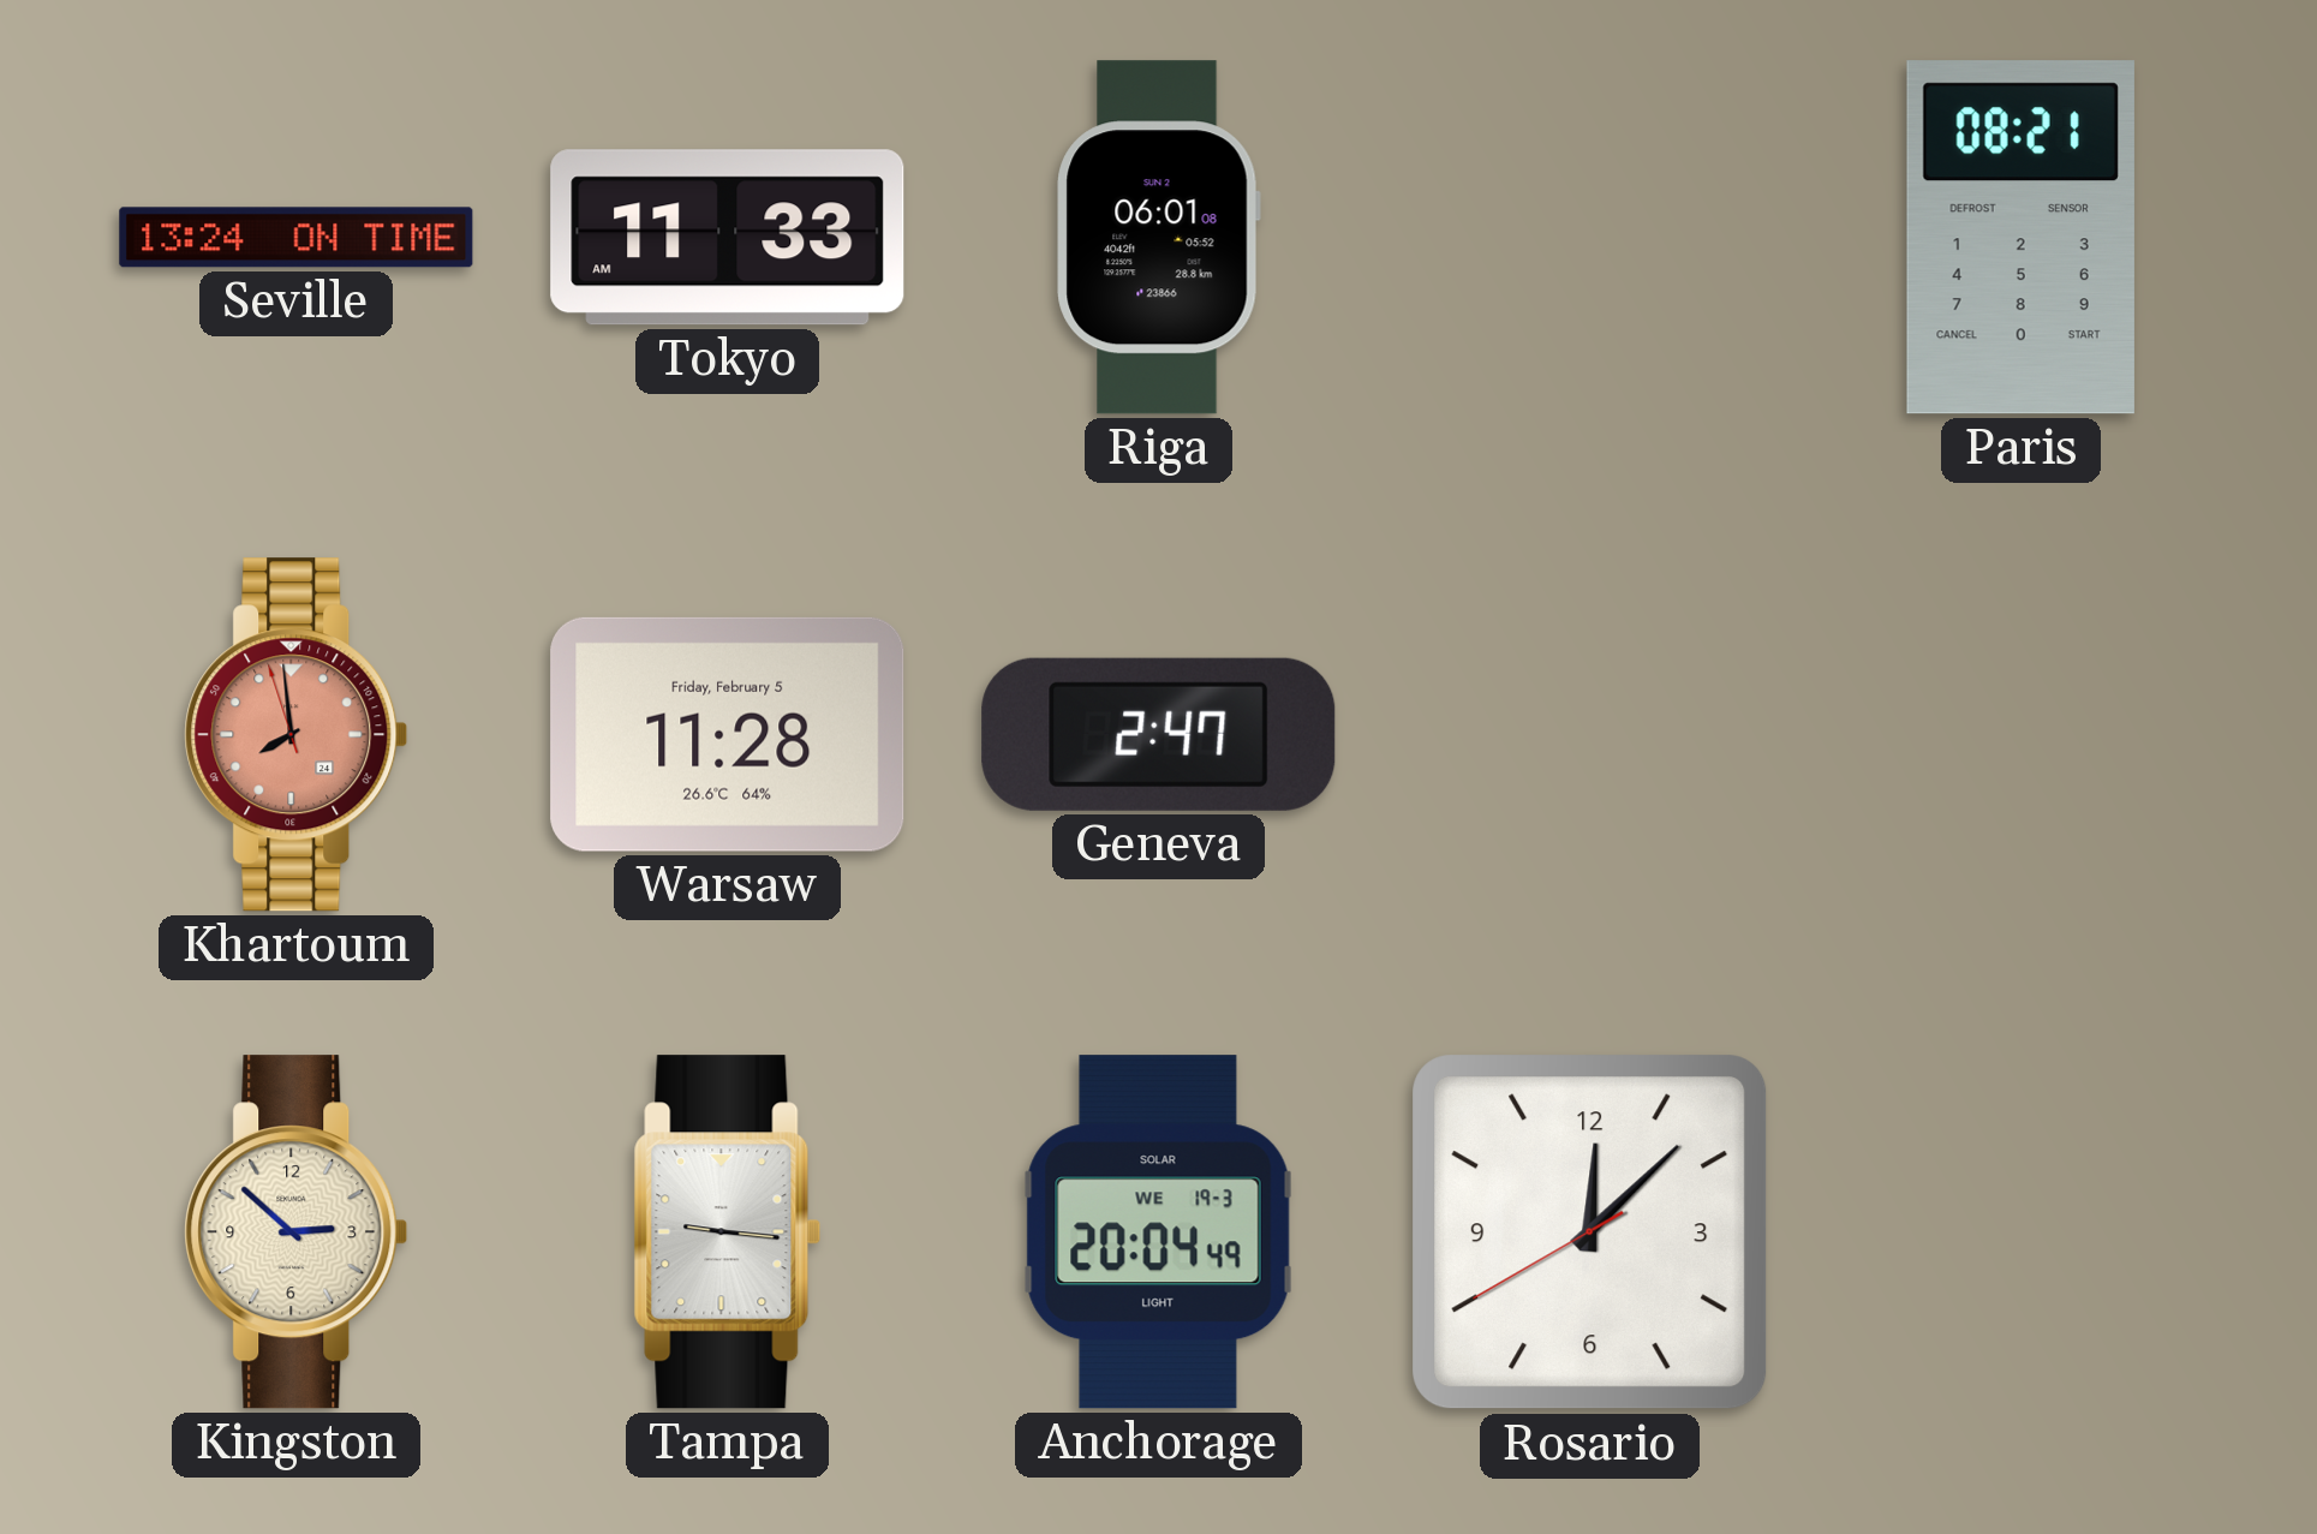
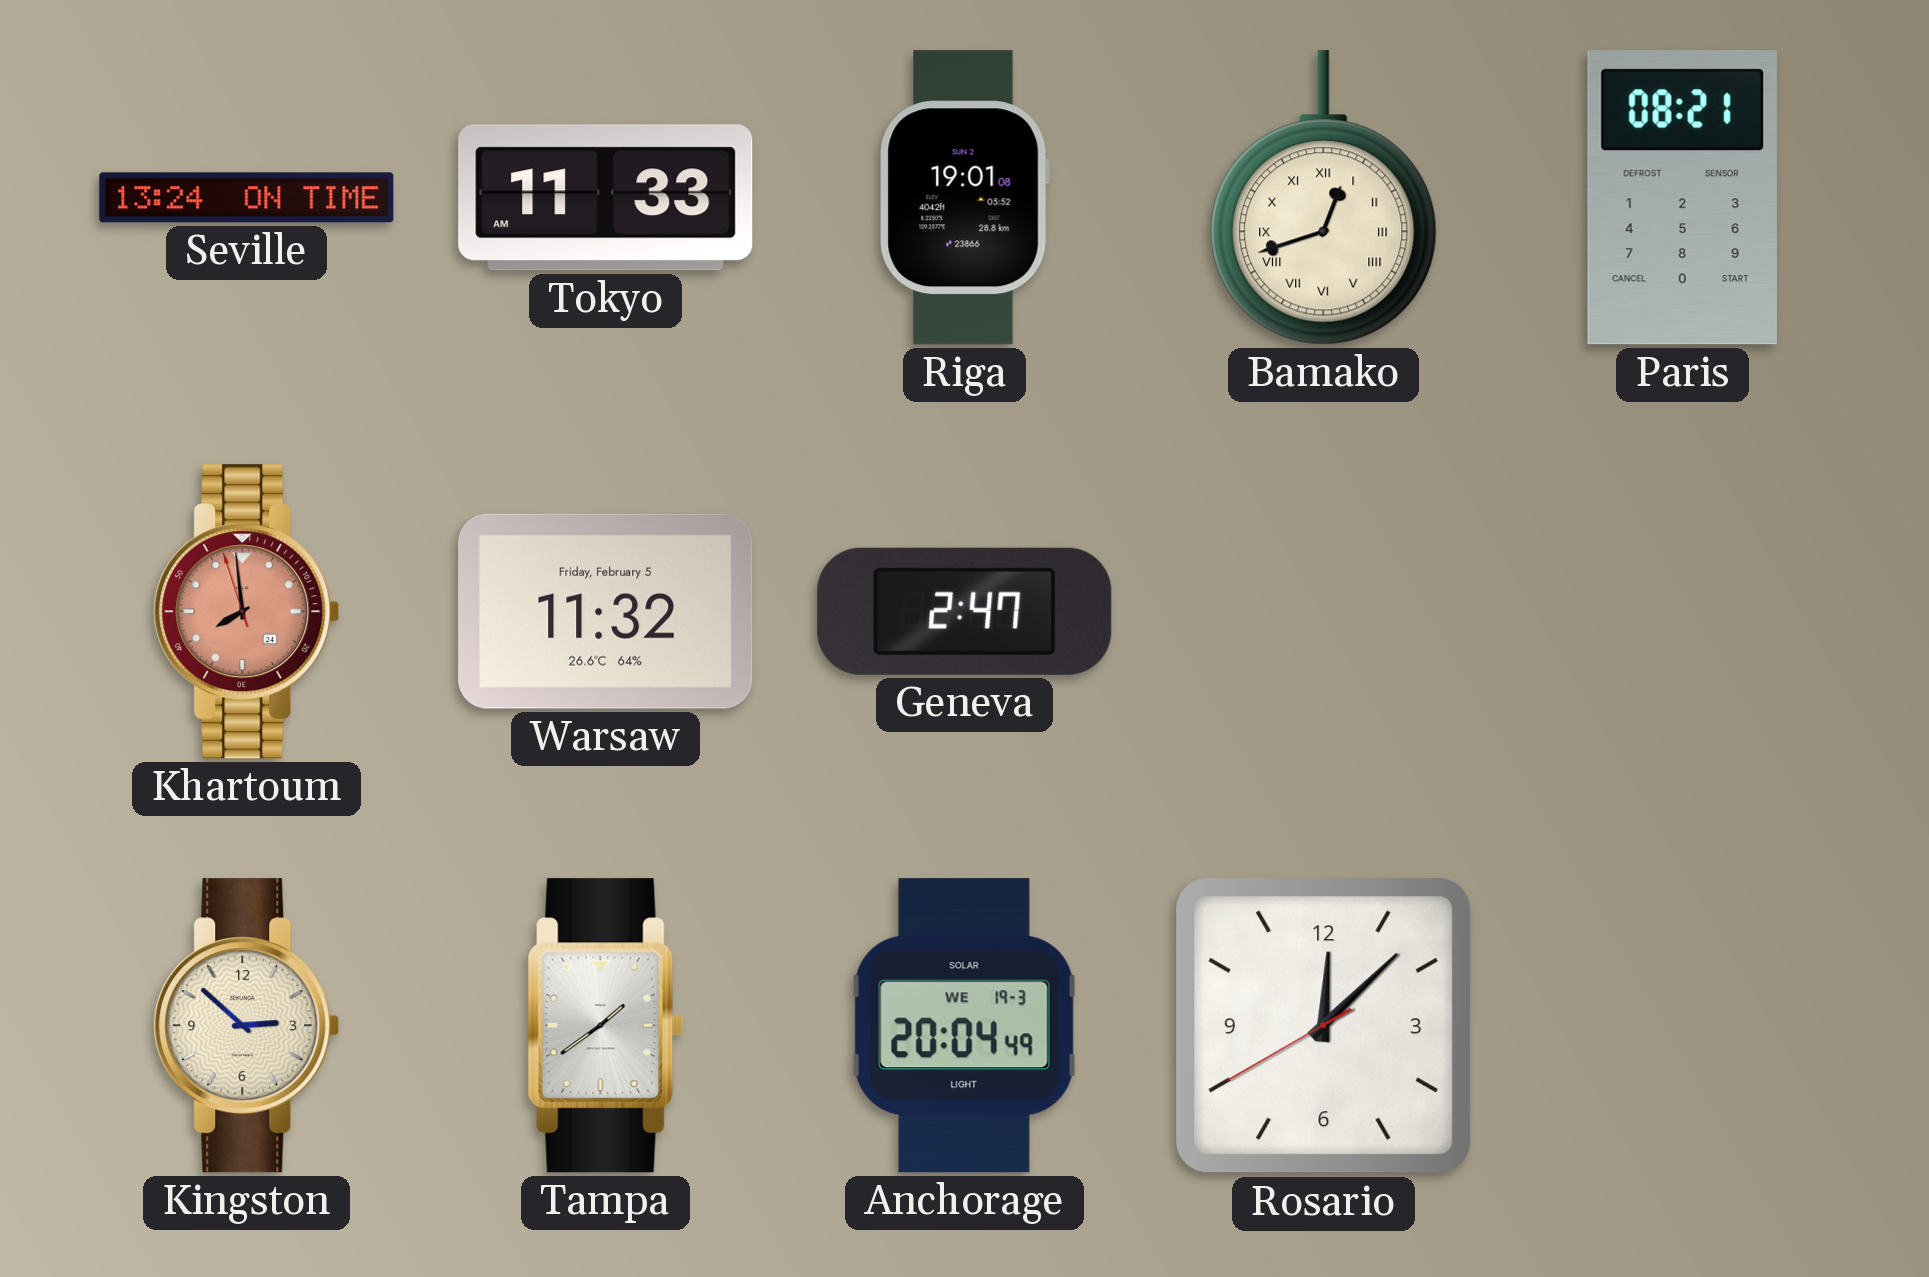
Riga: 06:01 -> 19:01 (964, 198)
Bamako: none -> 12:42 (1324, 198)
Warsaw: 11:28 -> 11:32 (606, 611)
Tampa: 9:16 -> 1:39 (606, 1026)
